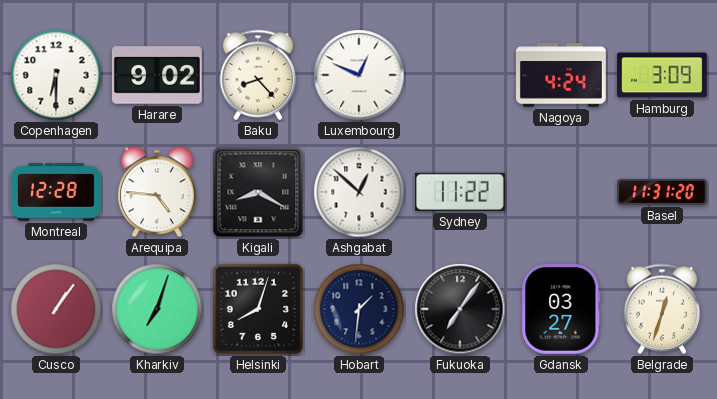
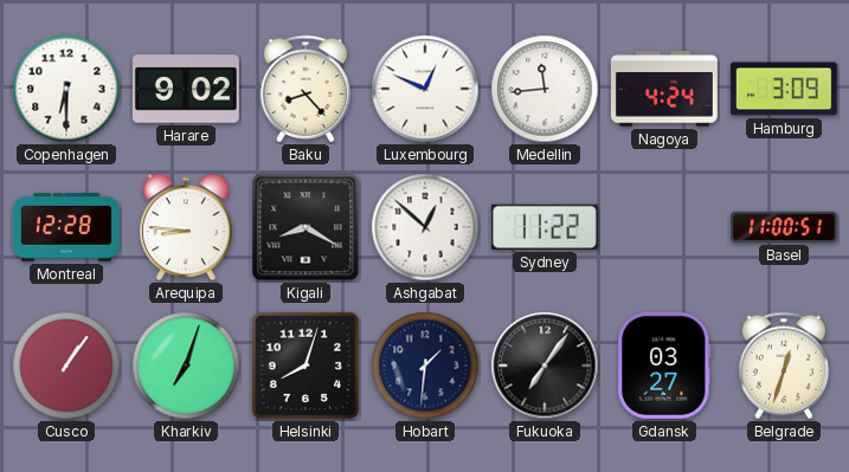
Medellin: none -> 11:44 (545, 89)
Arequipa: 4:46 -> 8:46 (187, 227)
Basel: 11:31 -> 11:00 (784, 227)
